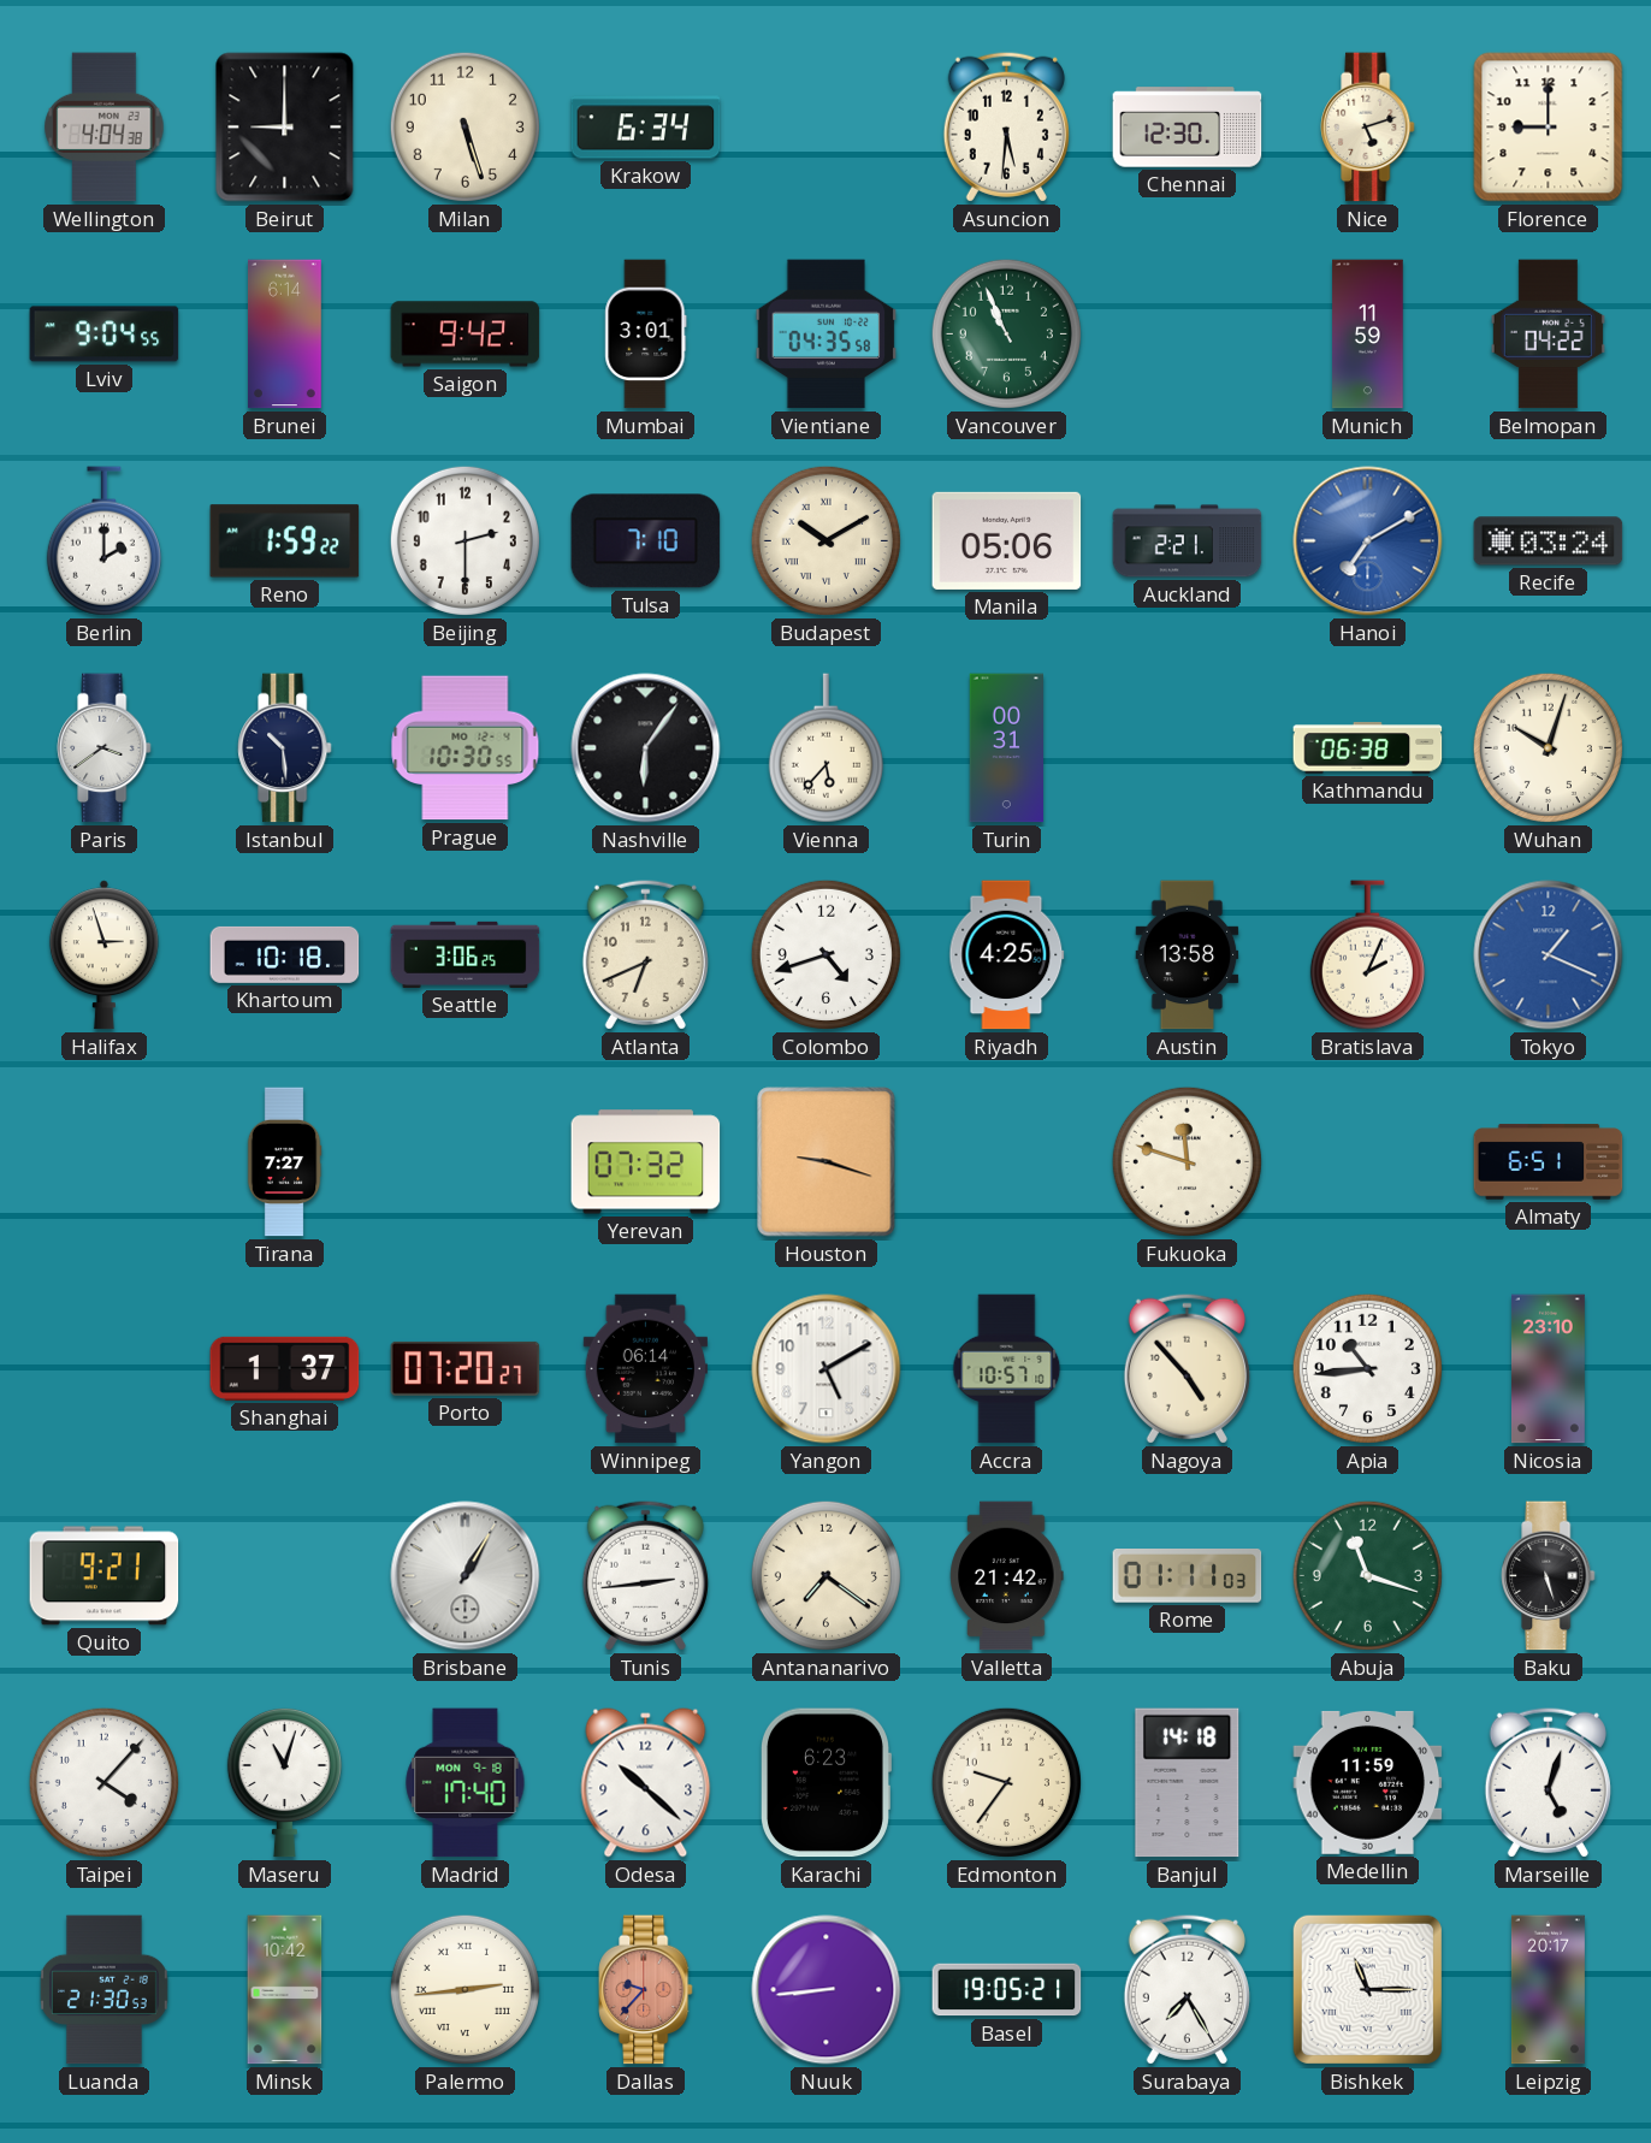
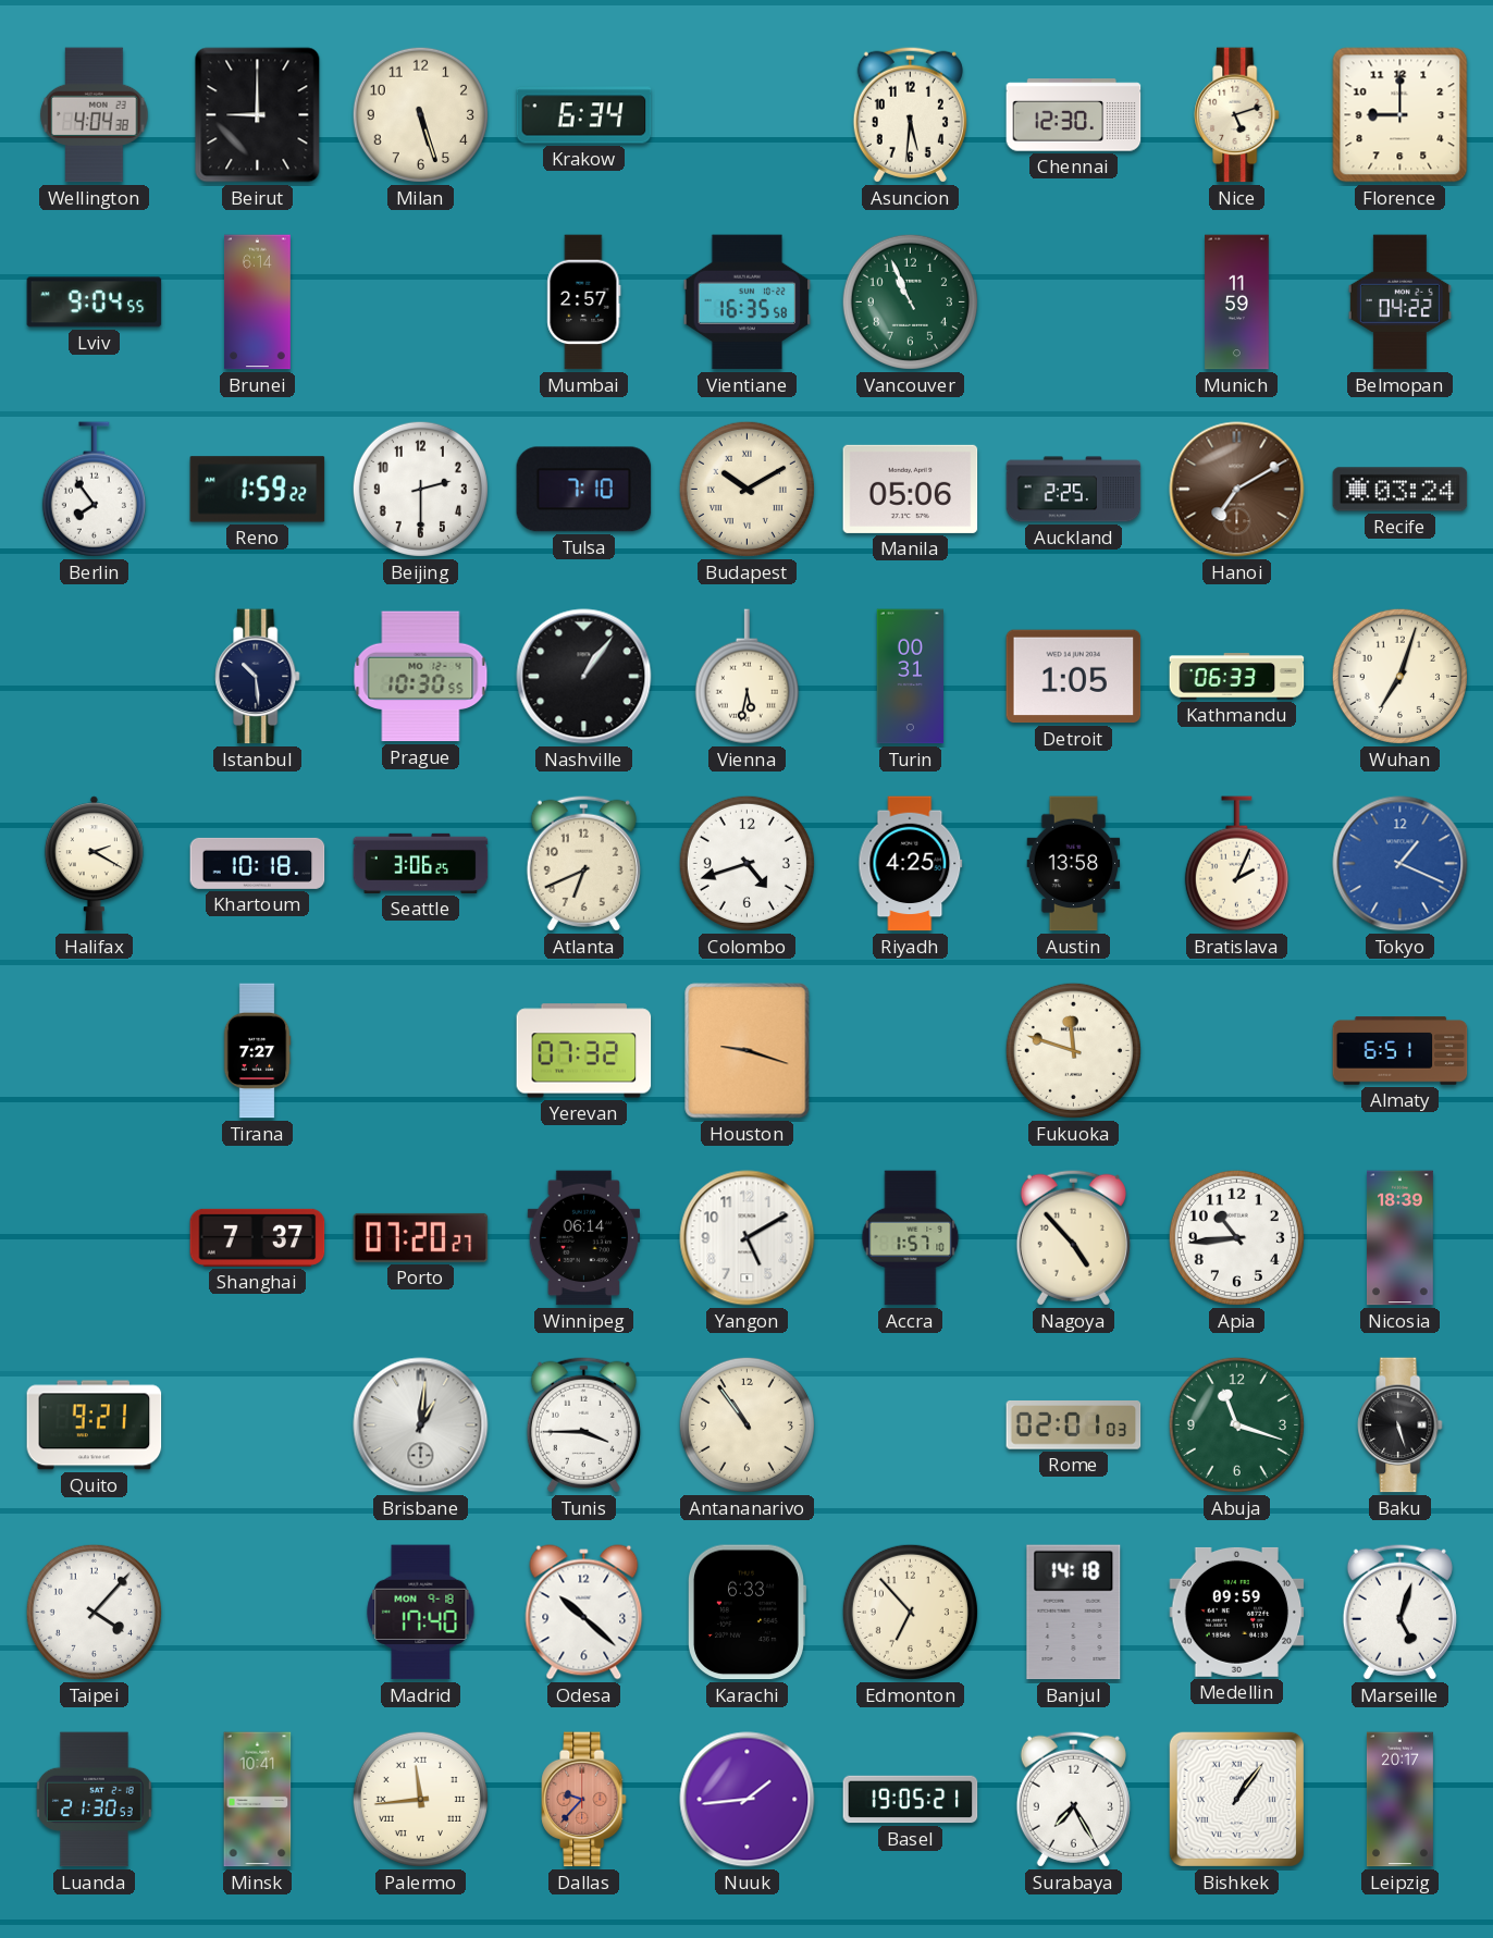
Saigon: 9:42 -> none (466, 335)
Mumbai: 3:01 -> 2:57 (584, 303)
Vientiane: 04:35 -> 16:35 (748, 303)
Berlin: 2:00 -> 7:54 (94, 490)
Auckland: 2:21 -> 2:25 (1074, 490)
Hanoi dial: blue -> brown (1237, 490)
Paris: 3:39 -> none (105, 748)
Nashville: 6:06 -> 1:06 (584, 677)
Vienna: 5:37 -> 5:32 (747, 677)
Detroit: none -> 1:05 (1074, 677)
Kathmandu: 06:38 -> 06:33 (1237, 677)
Wuhan: 10:03 -> 7:03 (1399, 676)
Halifax: 2:57 -> 2:20 (94, 864)
Shanghai: 1:37 -> 7:37 (258, 1237)
Accra: 10:57 -> 1:57 (911, 1238)
Nicosia: 23:10 -> 18:39 (1401, 1238)
Brisbane: 1:05 -> 1:01 (421, 1425)
Tunis: 2:44 -> 3:45 (583, 1424)
Antananarivo: 7:21 -> 10:54 (747, 1424)
Valletta: 21:42 -> none (1007, 1576)
Rome: 01:11 -> 02:01 (1074, 1425)
Maseru: 11:03 -> none (284, 1782)
Karachi: 6:23 -> 6:33 (747, 1613)
Edmonton: 9:36 -> 6:53 (910, 1612)
Medellin: 11:59 -> 09:59 (1237, 1612)
Minsk: 10:42 -> 10:41 (258, 1800)
Palermo: 2:44 -> 11:44 (420, 1799)
Nuuk: 8:44 -> 1:44 (748, 1800)
Bishkek: 11:15 -> 1:06 (1236, 1799)
